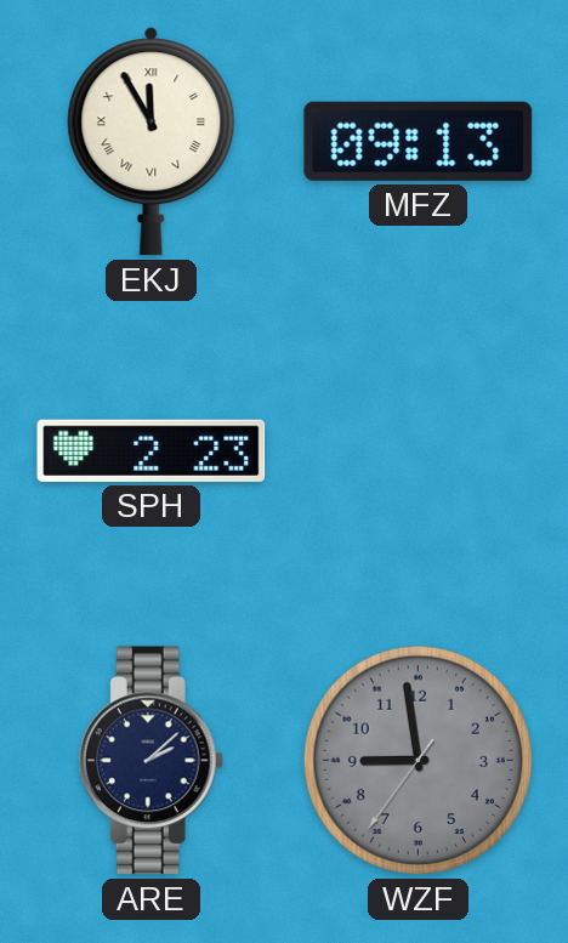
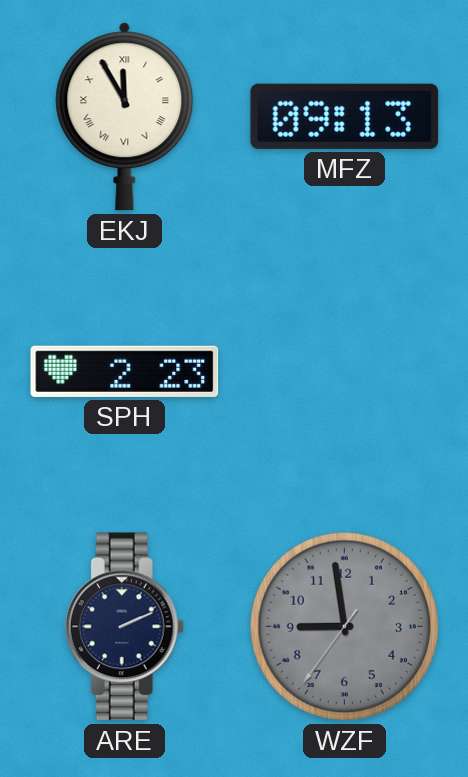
ARE: 2:08 -> 2:11 (124, 627)
